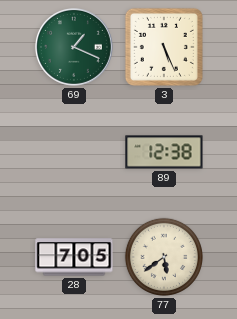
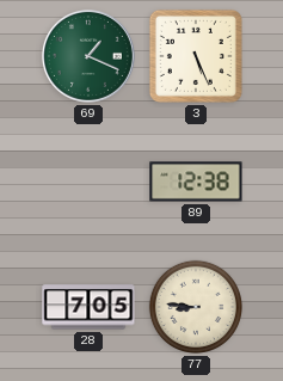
77: 5:39 -> 8:46 (196, 307)
